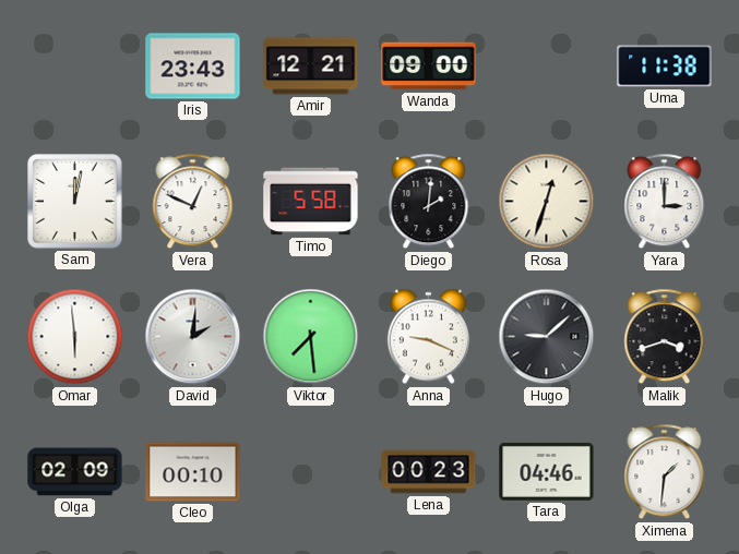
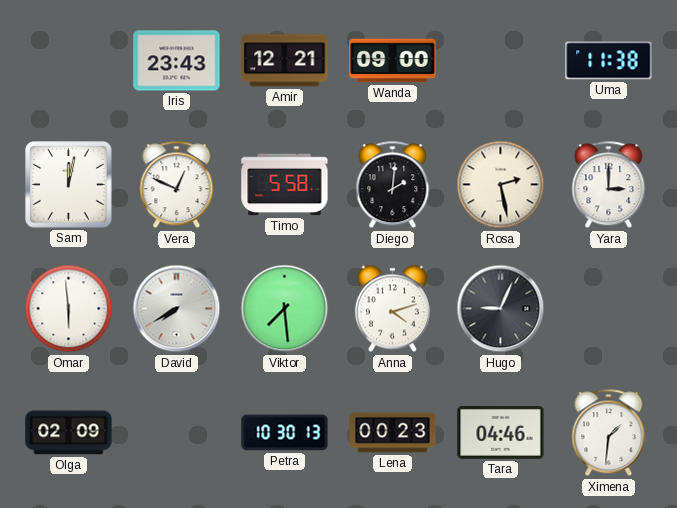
Rosa: 12:33 -> 2:28 (501, 185)
David: 2:01 -> 7:40 (177, 309)
Anna: 9:19 -> 4:12 (392, 309)
Hugo: 9:08 -> 9:04 (501, 309)
Malik: 3:42 -> none (665, 337)
Cleo: 00:10 -> none (193, 472)
Petra: none -> 10:30 (285, 433)
